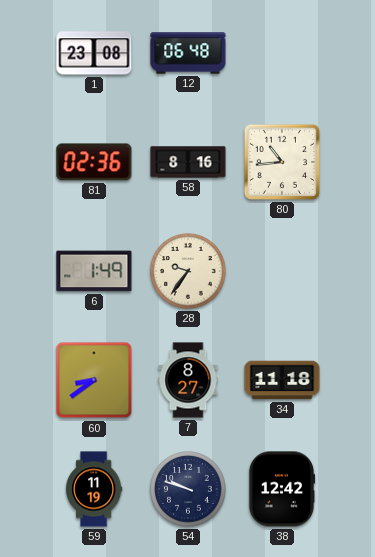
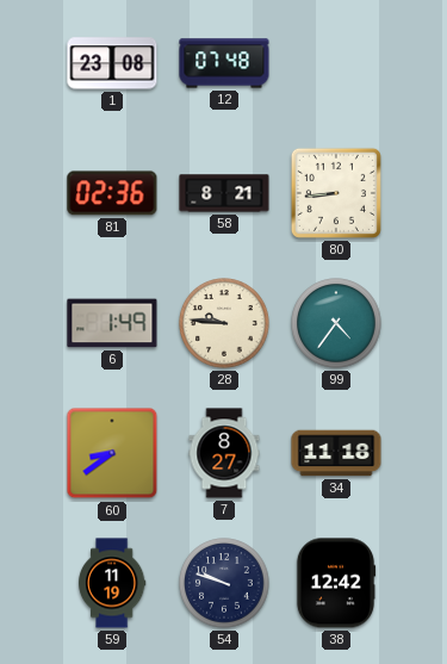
12: 06:48 -> 07:48 (224, 63)
58: 8:16 -> 8:21 (224, 193)
80: 10:44 -> 8:44 (336, 193)
28: 9:36 -> 9:46 (224, 323)
99: none -> 4:36 (336, 323)
